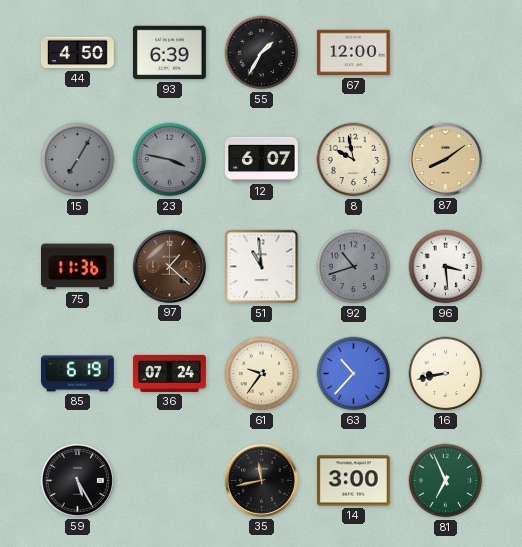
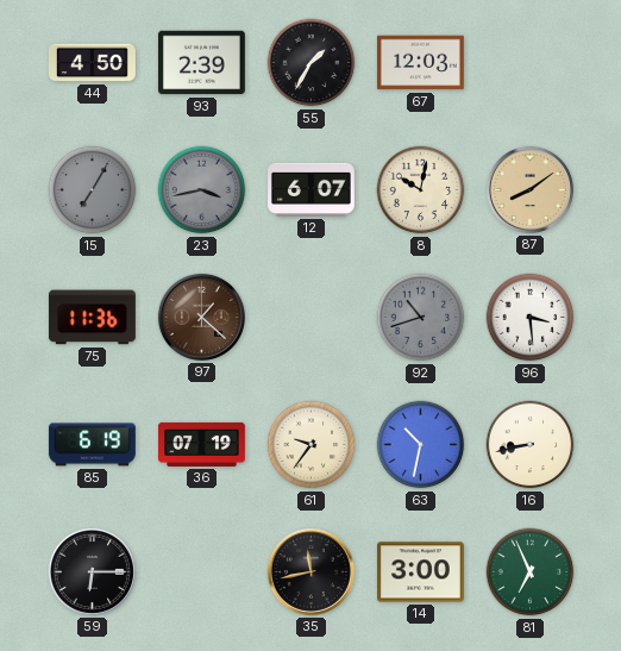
93: 6:39 -> 2:39 (201, 63)
67: 12:00 -> 12:03 (420, 63)
23: 3:47 -> 3:43 (202, 190)
8: 9:58 -> 10:02 (421, 190)
51: 10:59 -> none (262, 267)
36: 07:24 -> 07:19 (202, 444)
63: 10:37 -> 10:32 (421, 445)
59: 5:25 -> 6:15 (92, 571)
